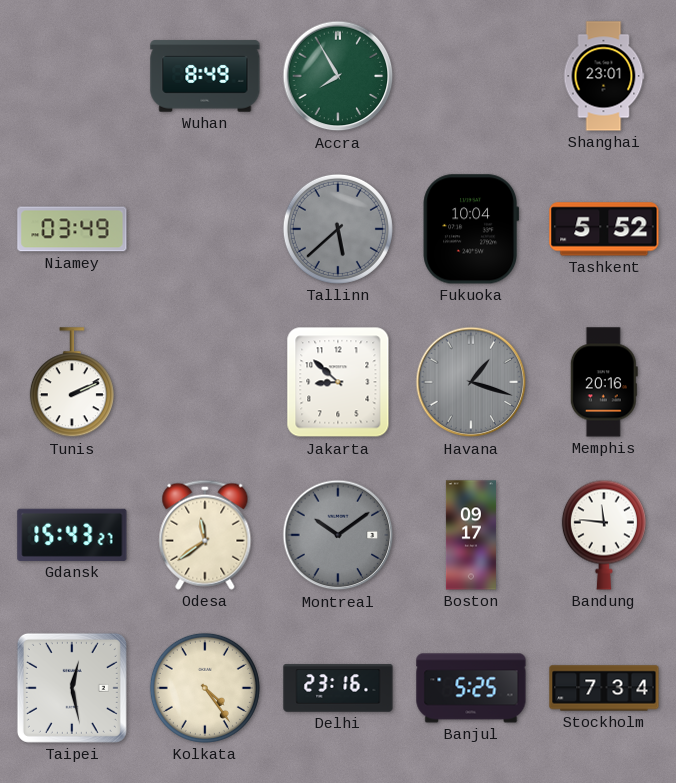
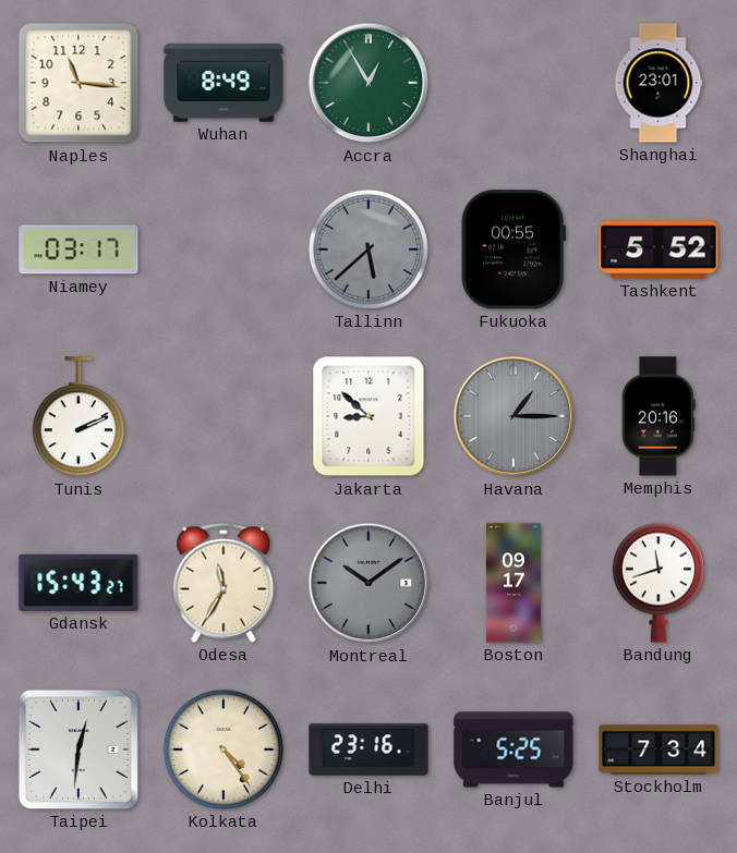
Naples: none -> 11:16 (78, 83)
Accra: 7:55 -> 12:55 (368, 83)
Niamey: 03:49 -> 03:17 (78, 249)
Fukuoka: 10:04 -> 00:55 (514, 249)
Havana: 1:18 -> 1:15 (514, 416)
Odesa: 11:39 -> 11:35 (223, 583)
Bandung: 11:46 -> 11:42 (659, 583)
Taipei: 12:28 -> 12:31 (78, 750)
